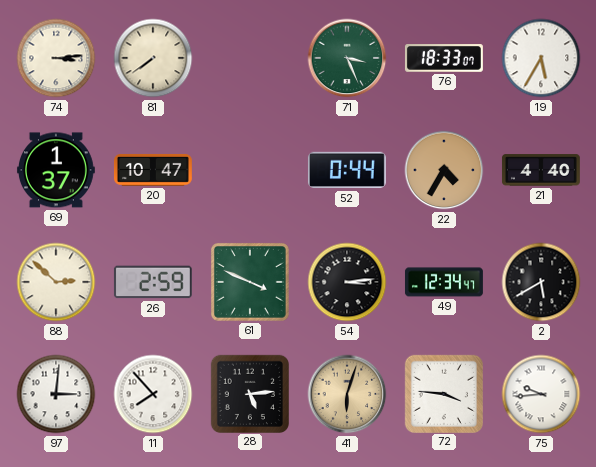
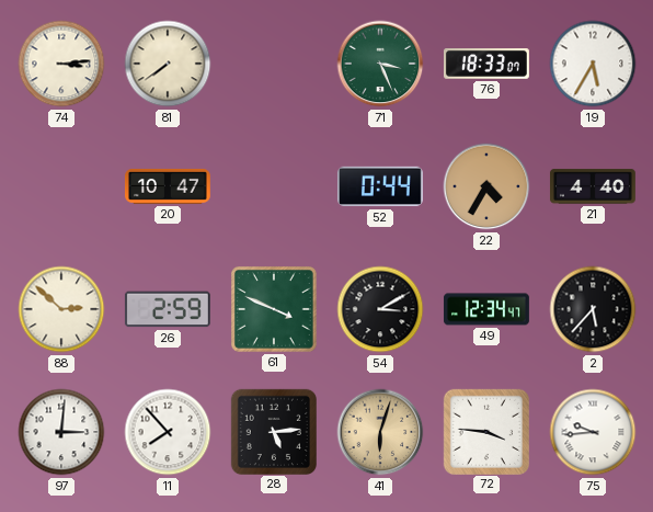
69: 1:37 -> none (56, 170)
54: 3:14 -> 3:10 (380, 309)
2: 5:40 -> 5:37 (593, 309)
